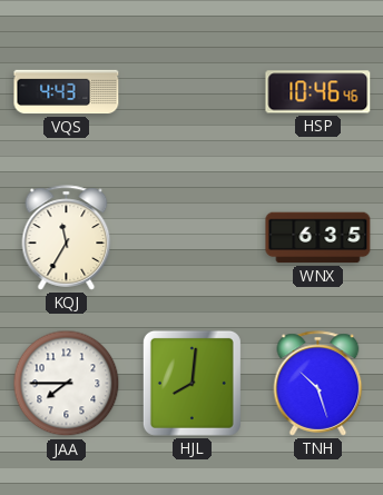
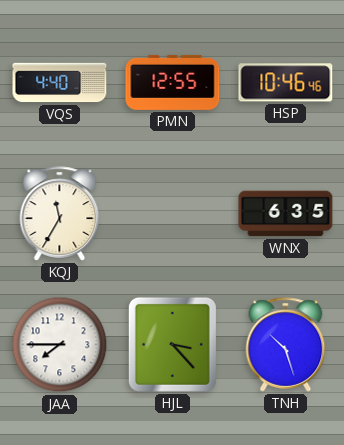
VQS: 4:43 -> 4:40 (60, 83)
PMN: none -> 12:55 (173, 82)
HJL: 8:01 -> 3:23 (172, 344)
